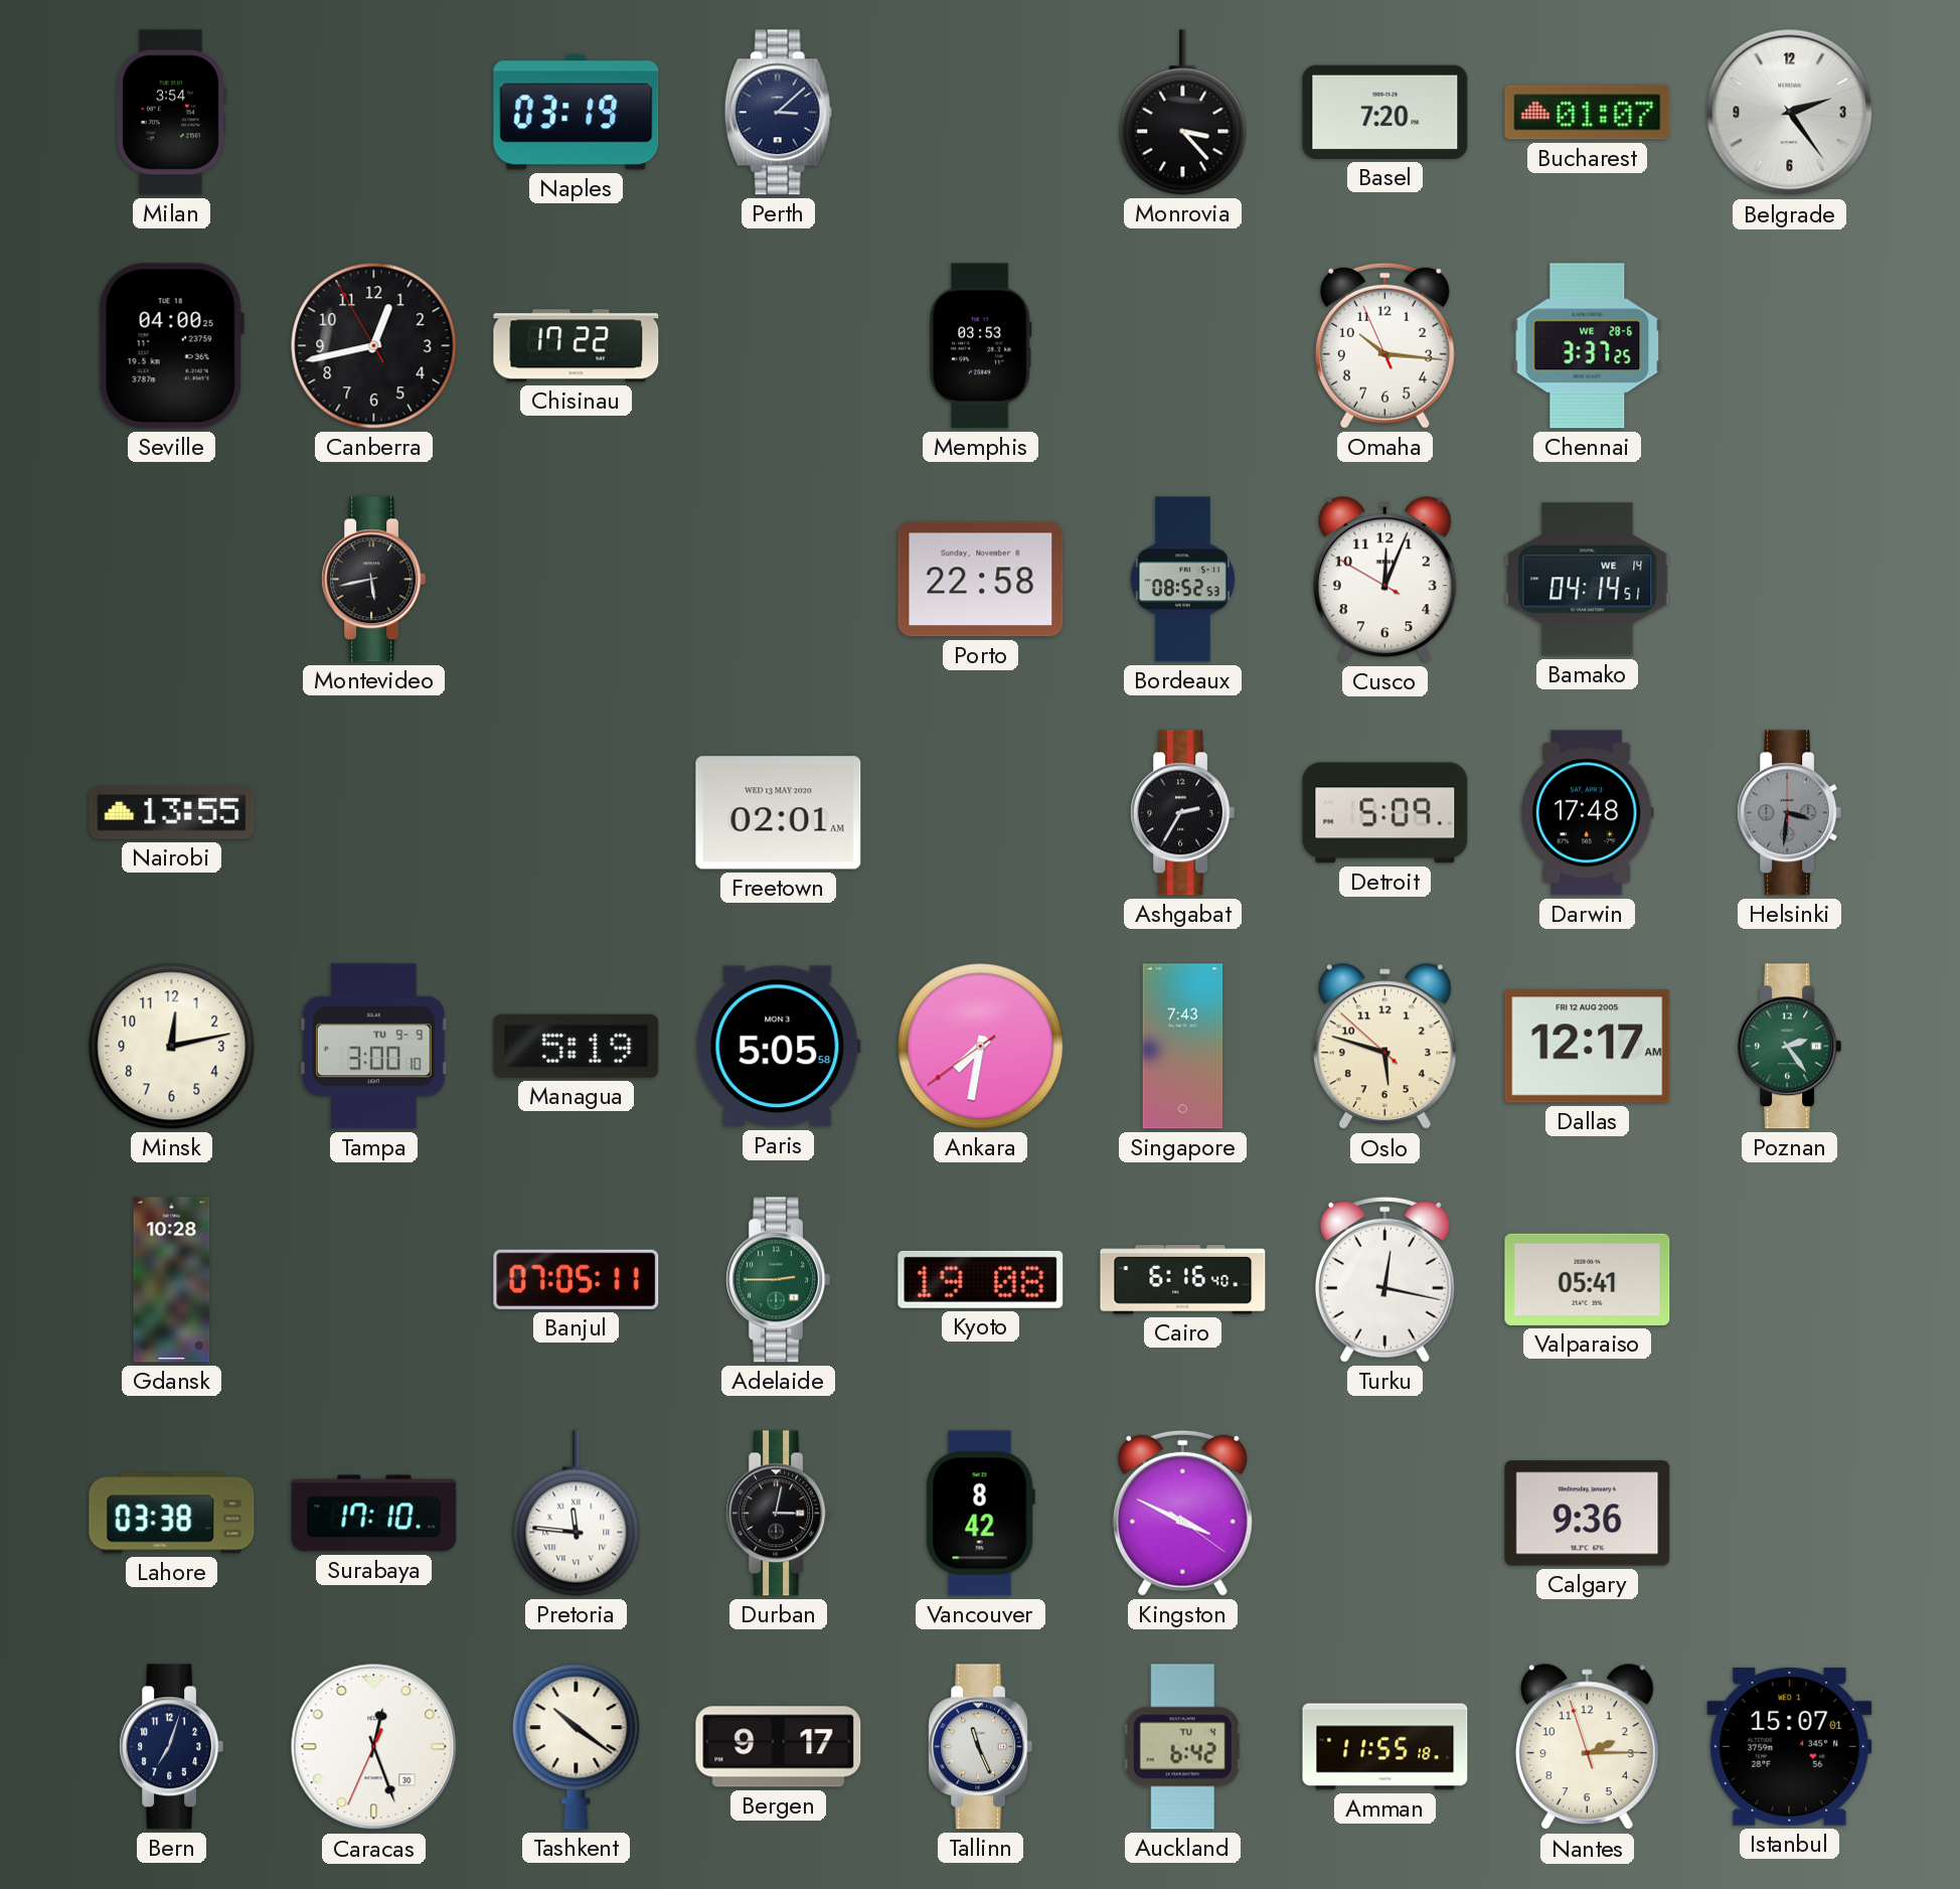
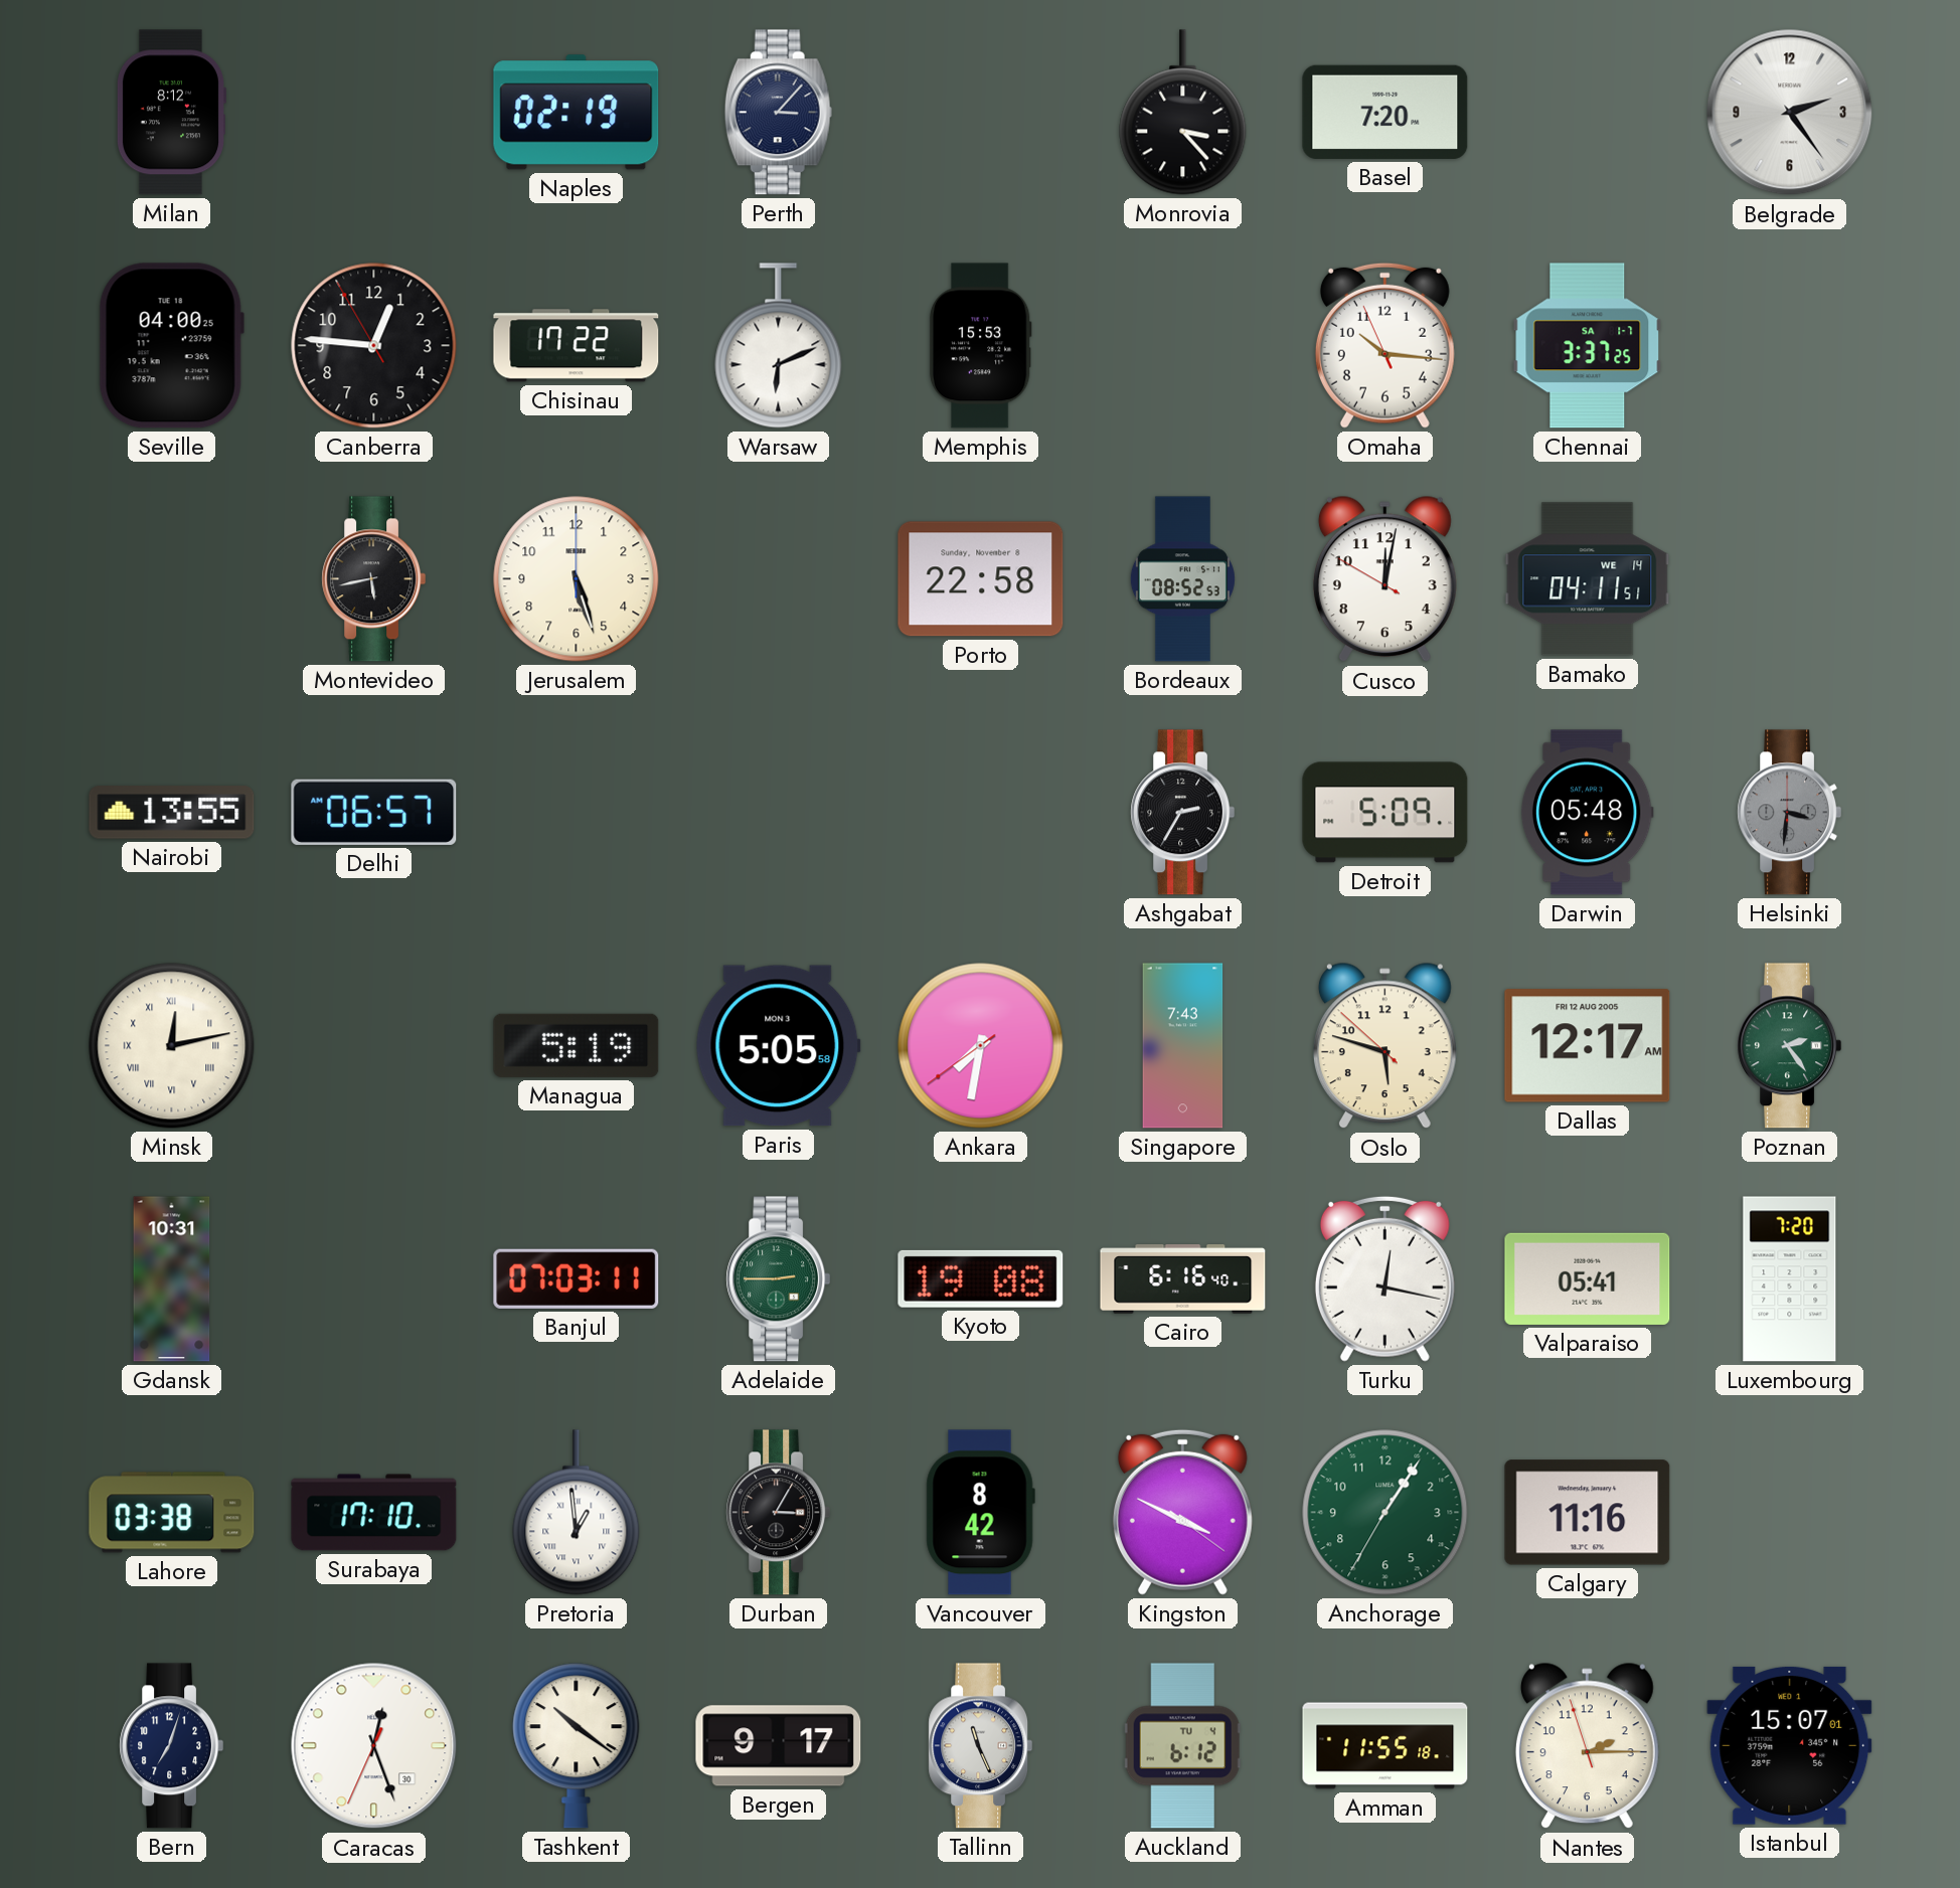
Milan: 3:54 -> 8:12 (170, 113)
Naples: 03:19 -> 02:19 (577, 113)
Perth: 3:08 -> 3:07 (778, 113)
Bucharest: 01:07 -> none (1588, 113)
Canberra: 12:42 -> 12:45 (374, 346)
Warsaw: none -> 6:11 (779, 346)
Memphis: 03:53 -> 15:53 (980, 346)
Chennai date: WE 28-6 -> SA 1-7 (1588, 346)
Jerusalem: none -> 5:27 (577, 579)
Cusco: 12:03 -> 12:01 (1384, 579)
Bamako: 04:14 -> 04:11 (1588, 579)
Delhi: none -> 06:57 (374, 812)
Freetown: 02:01 -> none (779, 813)
Darwin: 17:48 -> 05:48 (1587, 813)
Minsk numerals: Arabic -> Roman (172, 1046)
Tampa: 3:00 -> none (373, 1047)
Gdansk: 10:28 -> 10:31 (172, 1279)
Banjul: 07:05 -> 07:03 (577, 1278)
Luxembourg: none -> 7:20 (1790, 1279)
Pretoria: 11:46 -> 12:59 (577, 1513)
Durban: 3:02 -> 3:05 (779, 1513)
Anchorage: none -> 1:05 (1385, 1513)
Calgary: 9:36 -> 11:16 (1588, 1513)
Auckland: 6:42 -> 6:12 (1182, 1746)
